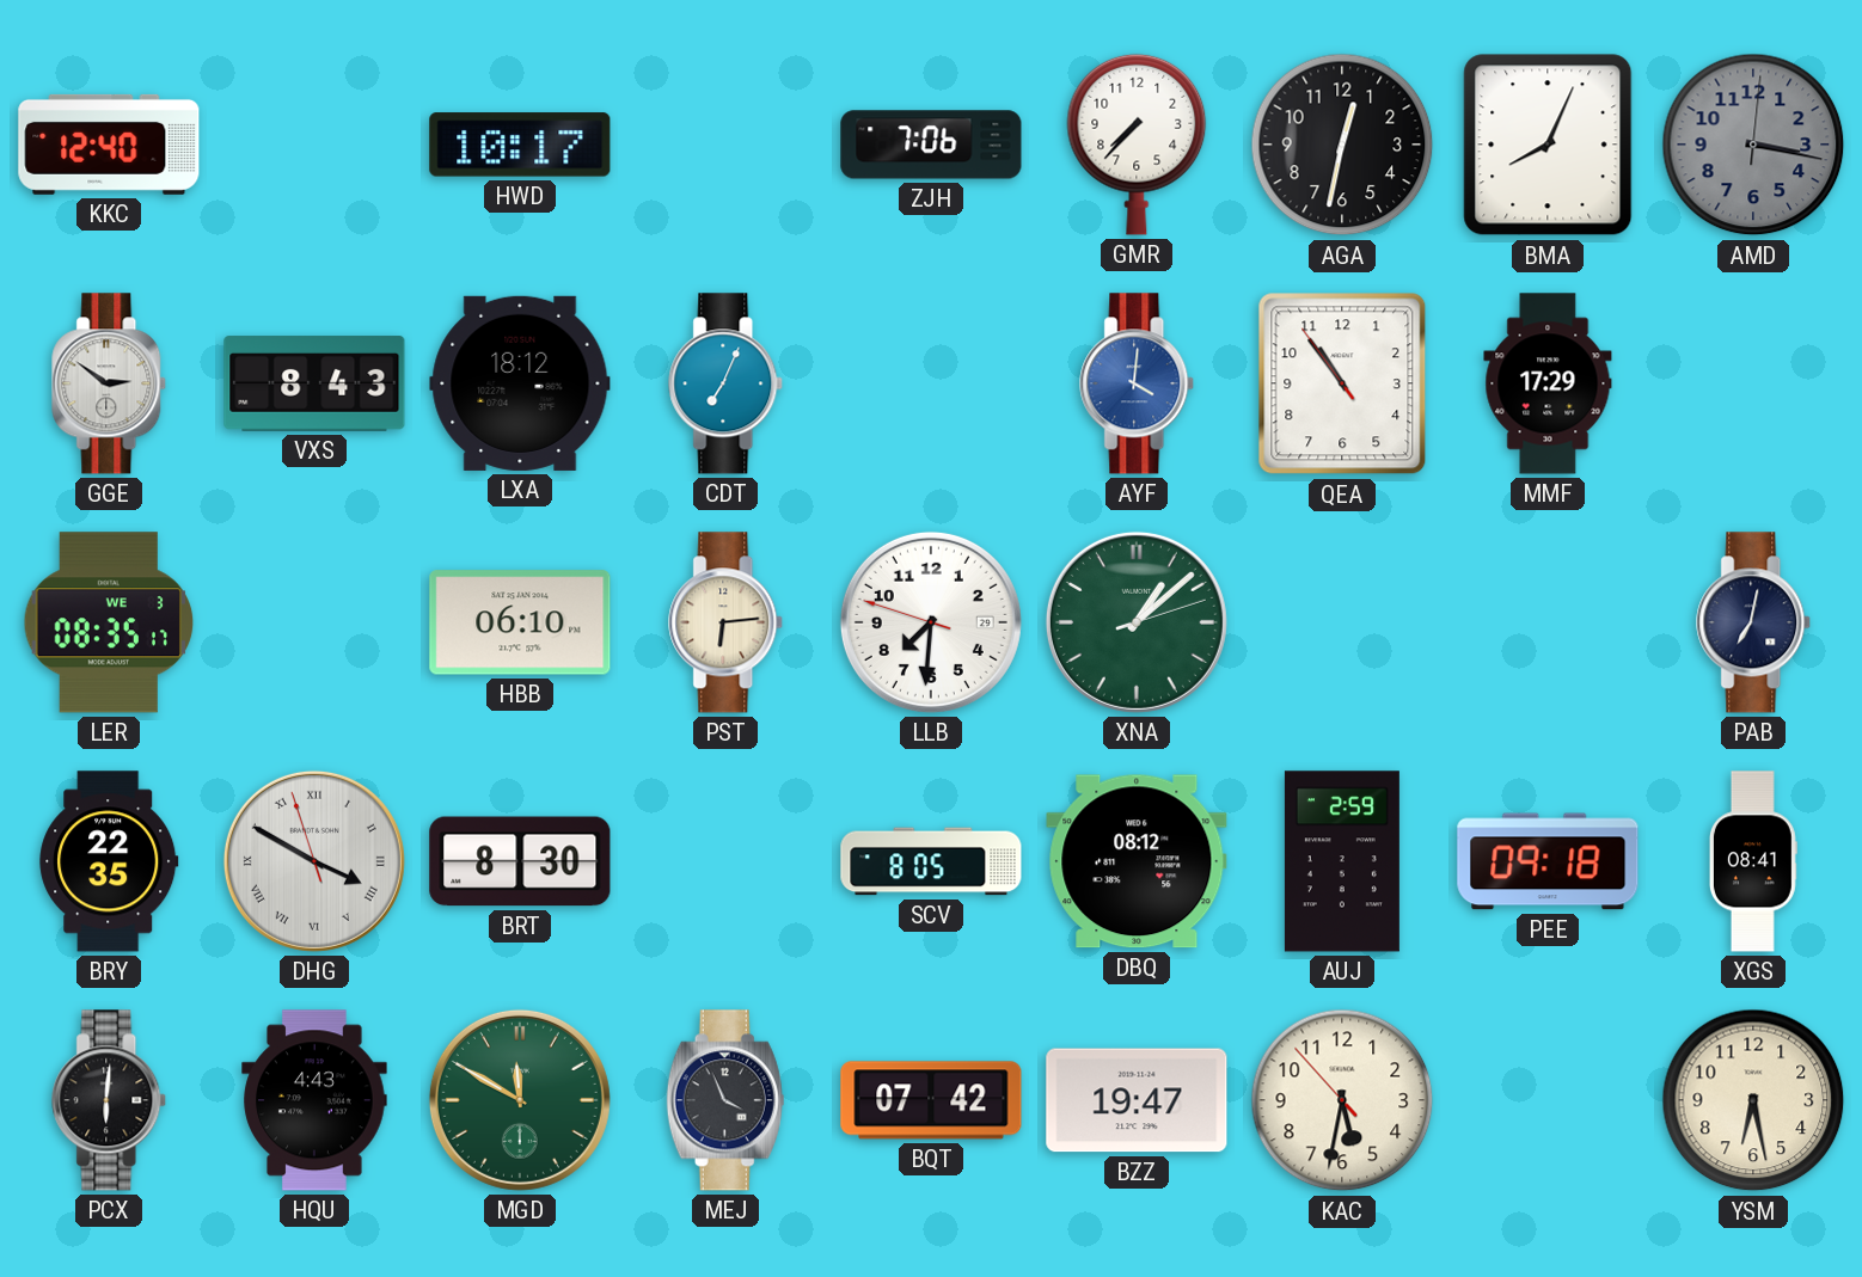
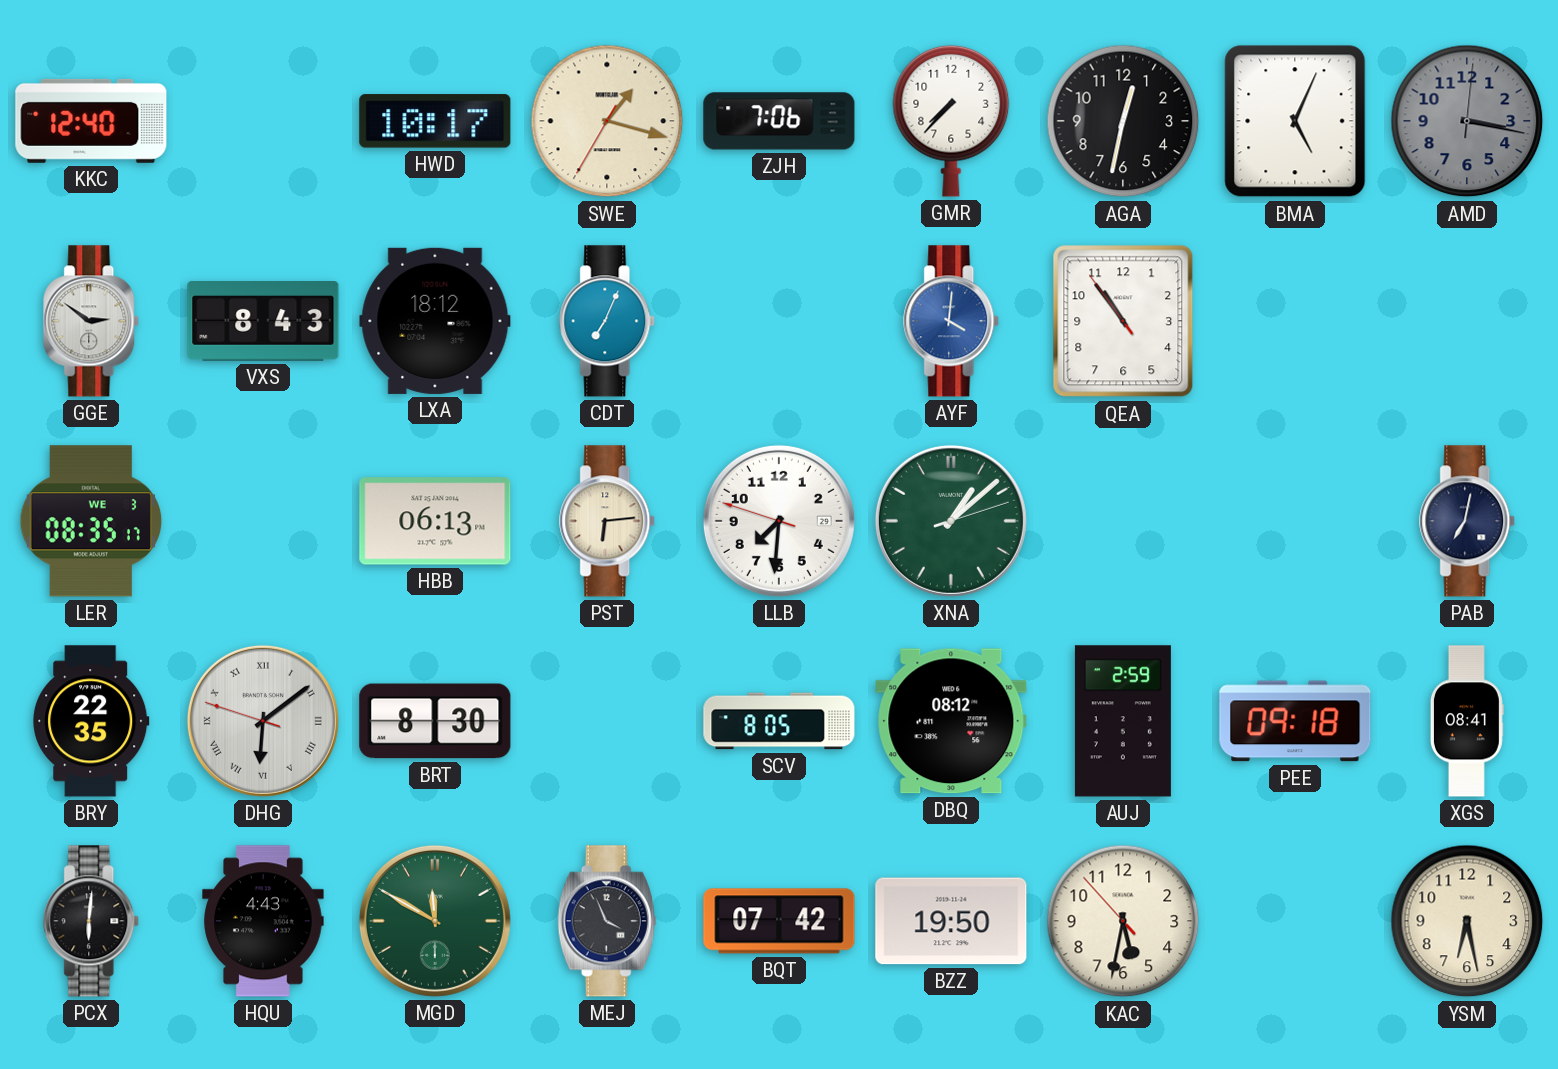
SWE: none -> 1:17 (607, 121)
BMA: 8:04 -> 5:04 (1295, 121)
MMF: 17:29 -> none (1548, 383)
HBB: 06:10 -> 06:13 (435, 521)
DHG: 3:49 -> 6:08 (263, 721)
BZZ: 19:47 -> 19:50 (951, 921)
